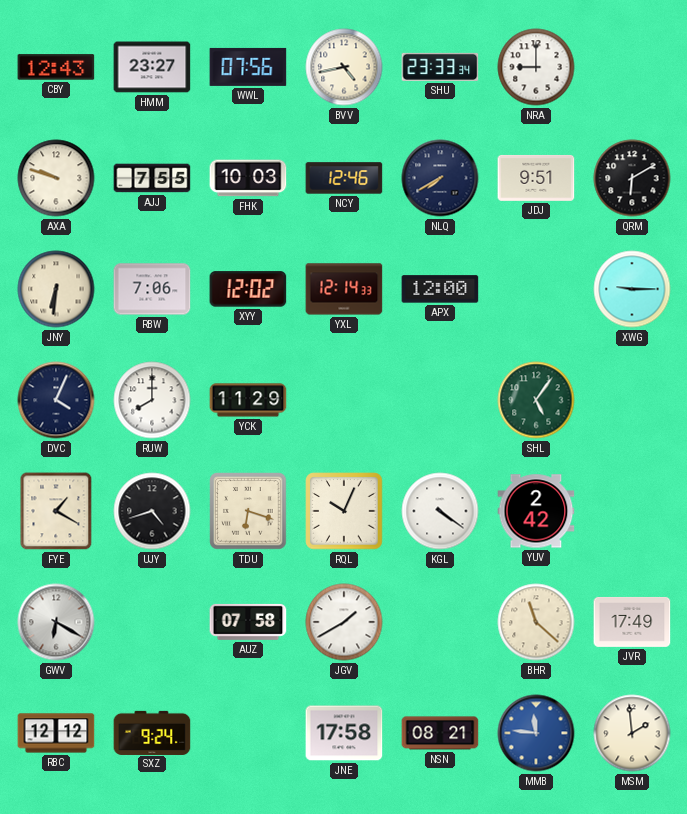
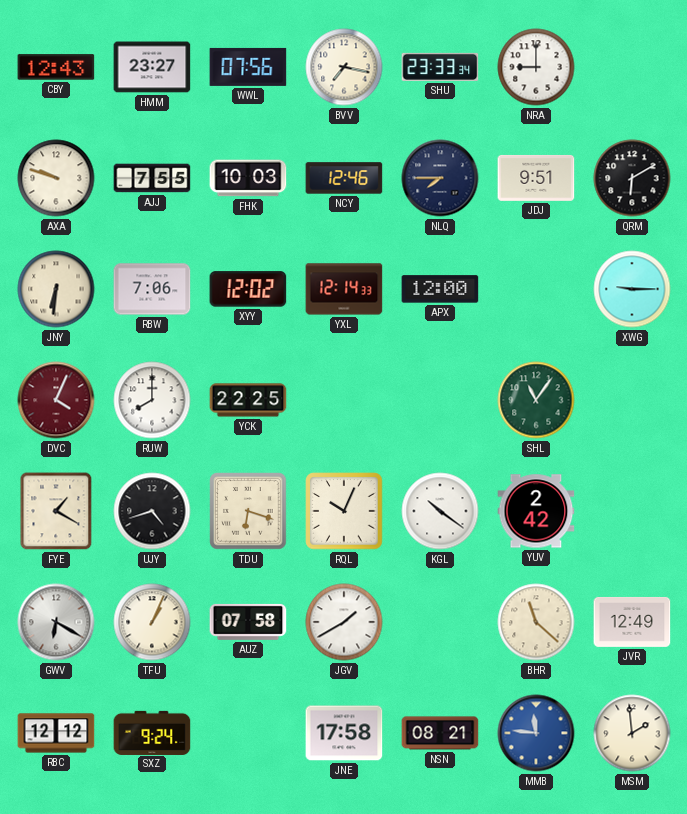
BVV: 4:43 -> 7:17 (344, 67)
NLQ: 7:40 -> 7:45 (440, 178)
DVC dial: navy -> burgundy (56, 400)
YCK: 11:29 -> 22:25 (248, 400)
SHL: 5:06 -> 11:06 (536, 400)
KGL: 4:21 -> 10:21 (440, 511)
TFU: none -> 1:04 (152, 622)
JVR: 17:49 -> 12:49 (632, 622)
